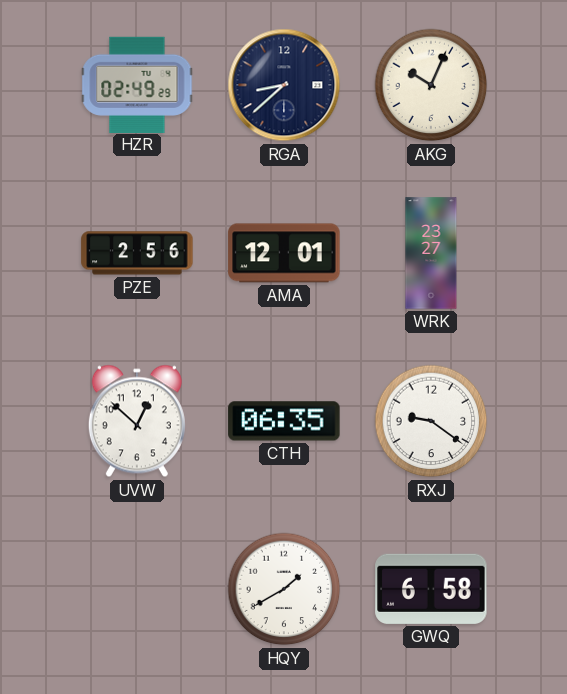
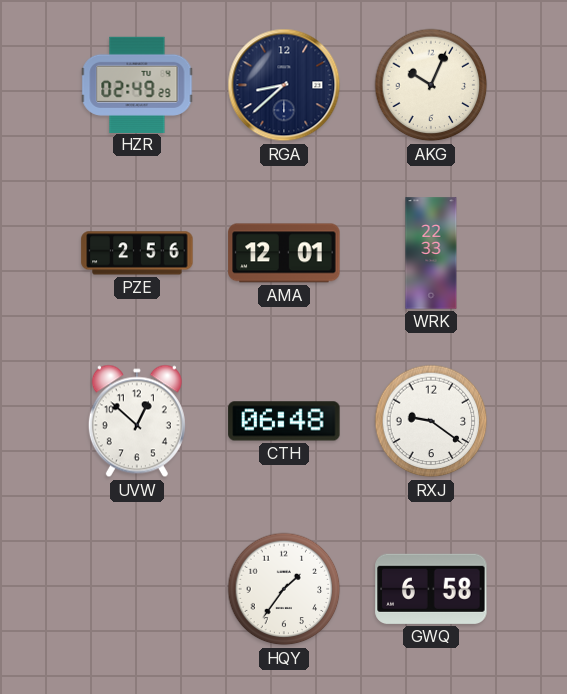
WRK: 23:27 -> 22:33 (431, 253)
CTH: 06:35 -> 06:48 (284, 421)
HQY: 1:40 -> 1:36 (284, 589)
